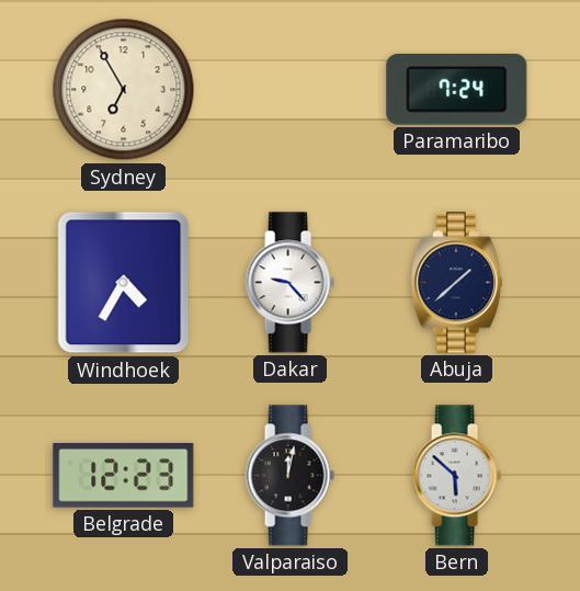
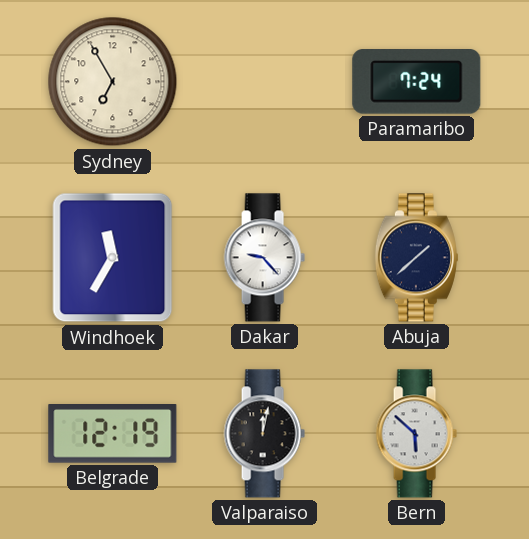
Windhoek: 4:35 -> 11:35 (113, 258)
Belgrade: 12:23 -> 12:19 (113, 434)
